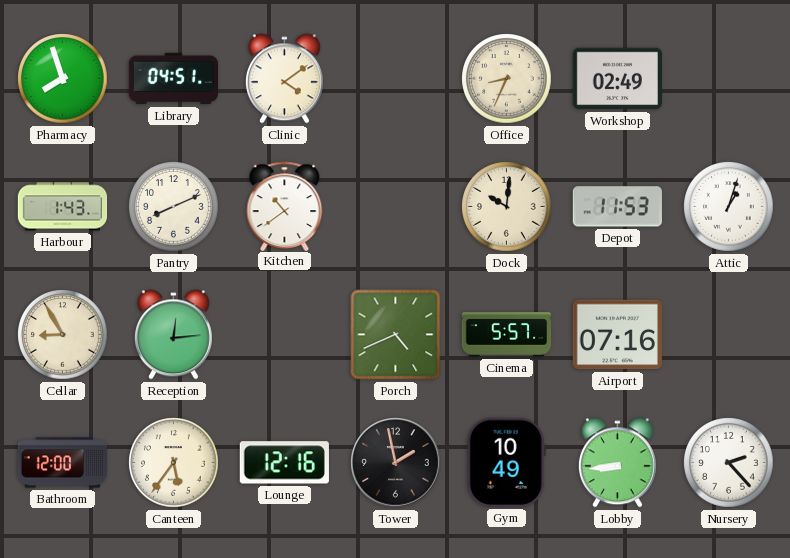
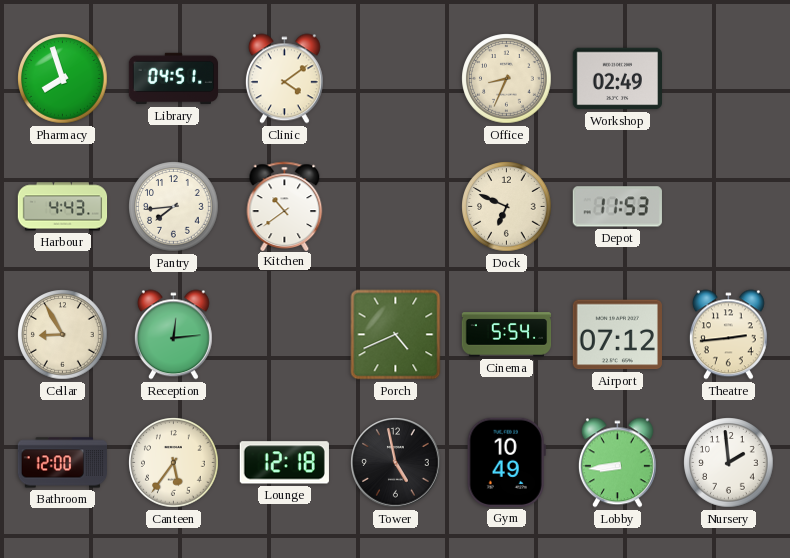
Harbour: 1:43 -> 4:43 (63, 207)
Pantry: 8:11 -> 7:44 (174, 207)
Dock: 10:01 -> 6:49 (507, 207)
Attic: 1:03 -> none (729, 207)
Cinema: 5:57 -> 5:54 (507, 335)
Airport: 07:16 -> 07:12 (617, 335)
Theatre: none -> 2:44 (728, 335)
Lounge: 12:16 -> 12:18 (284, 463)
Tower: 1:58 -> 4:58 (396, 463)
Nursery: 2:23 -> 1:59 (729, 463)
